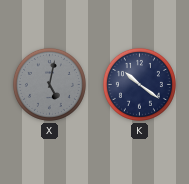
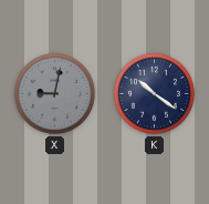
X: 5:02 -> 9:02 (54, 93)
